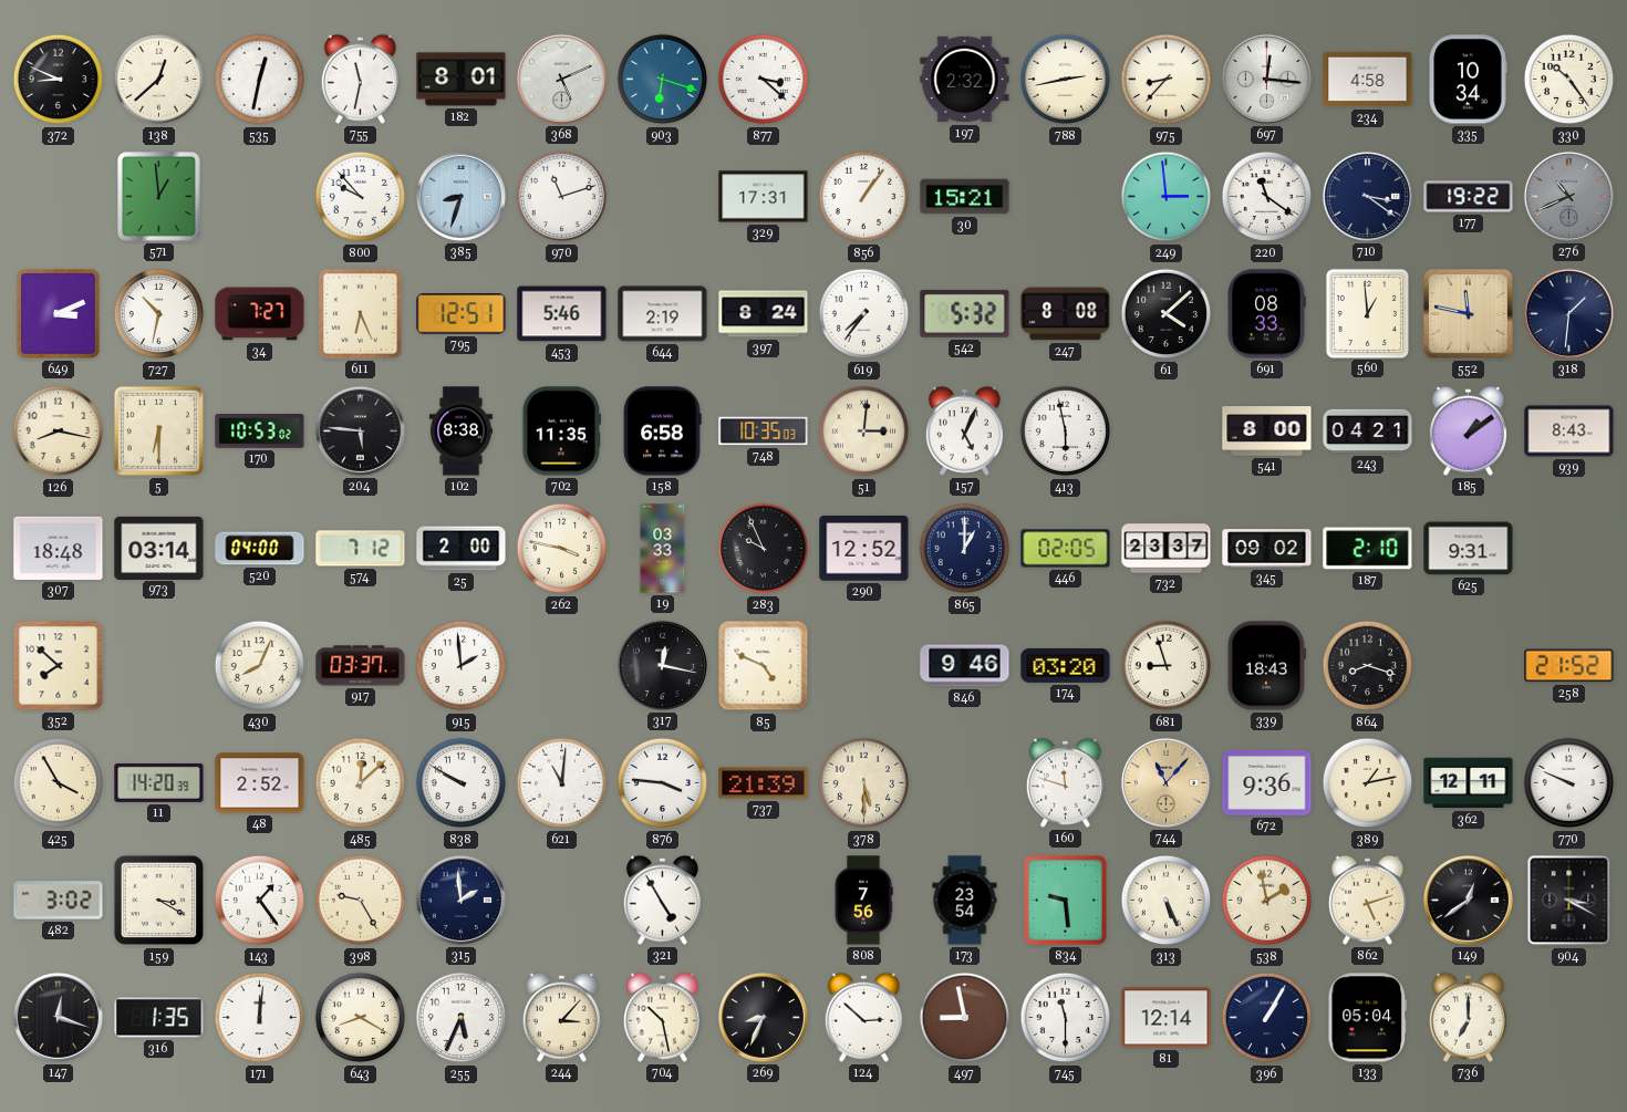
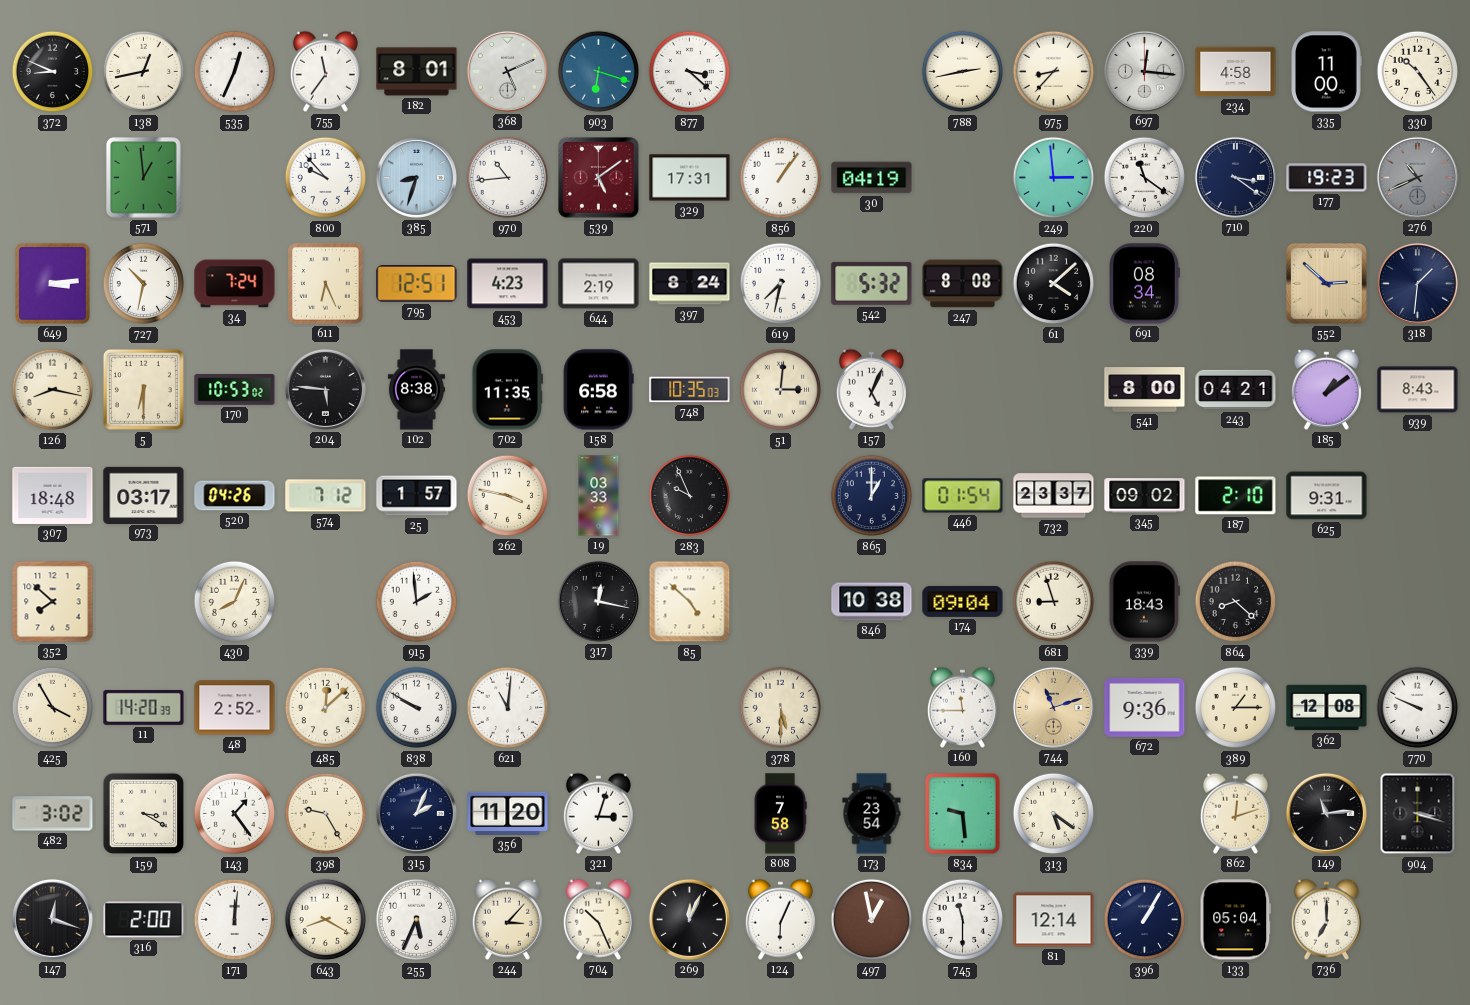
138: 12:38 -> 12:43 (144, 72)
535: 12:32 -> 12:34 (235, 72)
755: 11:32 -> 11:36 (325, 71)
197: 2:32 -> none (965, 80)
335: 10:34 -> 11:00 (1326, 72)
970: 11:12 -> 10:44 (508, 178)
539: none -> 5:09 (599, 178)
30: 15:21 -> 04:19 (872, 178)
177: 19:22 -> 19:23 (1327, 178)
649: 3:11 -> 3:14 (53, 284)
34: 7:27 -> 7:24 (235, 284)
453: 5:46 -> 4:23 (508, 284)
619: 7:36 -> 7:32 (781, 284)
691: 08:33 -> 08:34 (1144, 284)
560: 12:59 -> none (1367, 313)
552: 11:47 -> 2:52 (1327, 284)
413: 5:58 -> none (1066, 432)
973: 03:14 -> 03:17 (144, 495)
520: 04:00 -> 04:26 (235, 496)
25: 2:00 -> 1:57 (417, 496)
290: 12:52 -> none (864, 549)
446: 02:05 -> 01:54 (963, 496)
917: 03:37 -> none (361, 666)
85: 4:49 -> 4:52 (690, 602)
846: 9:46 -> 10:38 (872, 602)
174: 03:20 -> 09:04 (963, 601)
864: 8:18 -> 8:22 (1236, 602)
258: 21:52 -> none (1569, 666)
876: 3:46 -> none (663, 783)
737: 21:39 -> none (764, 783)
160: 11:48 -> 11:45 (962, 707)
744: 11:07 -> 11:12 (1053, 707)
389: 1:13 -> 1:15 (1236, 708)
362: 12:11 -> 12:08 (1327, 708)
315: 1:59 -> 2:04 (416, 813)
356: none -> 11:20 (508, 813)
321: 4:55 -> 3:03 (598, 813)
808: 7:56 -> 7:58 (780, 814)
313: 5:26 -> 5:21 (1054, 814)
538: 1:58 -> none (1267, 901)
862: 5:12 -> 12:12 (1235, 813)
149: 12:39 -> 11:14 (1326, 813)
904: 3:20 -> 3:18 (1418, 814)
316: 1:35 -> 2:00 (144, 920)
704: 10:28 -> 10:26 (598, 919)
269: 8:34 -> 12:04 (689, 919)
124: 2:52 -> 6:04 (780, 919)
497: 8:58 -> 12:58 (872, 920)
